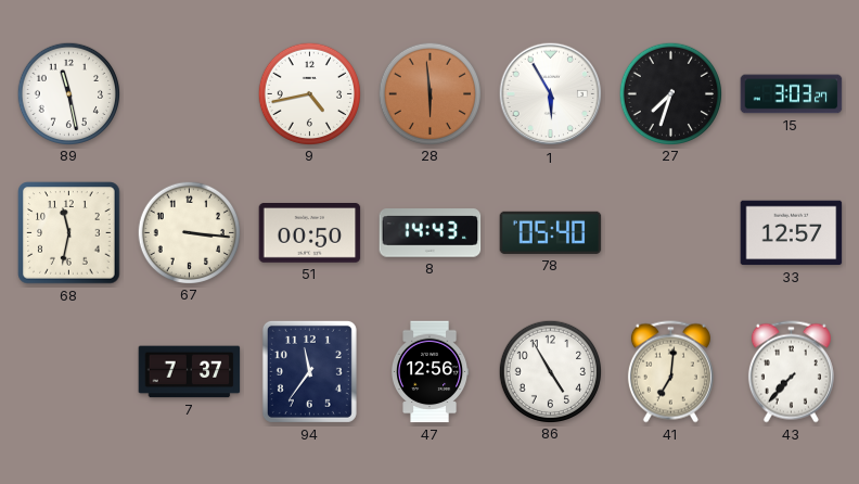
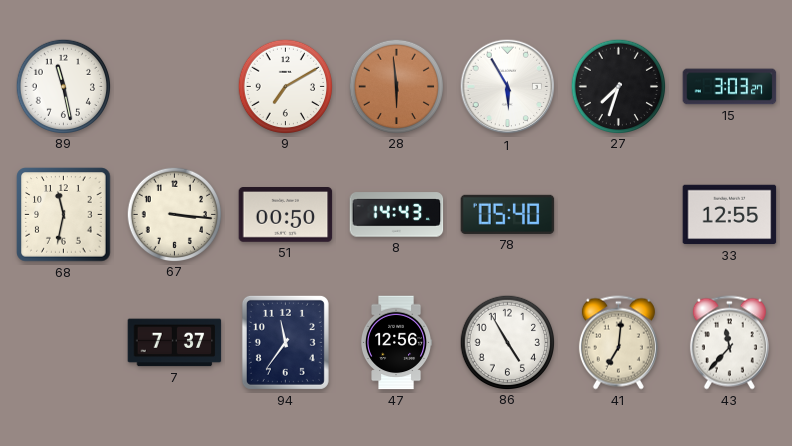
9: 4:43 -> 7:10 (285, 86)
33: 12:57 -> 12:55 (730, 215)
43: 7:37 -> 11:37 (729, 343)
